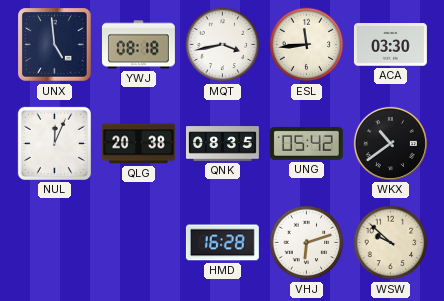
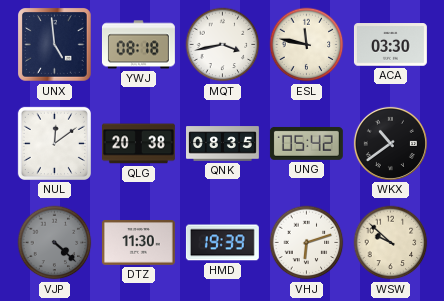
ESL: 11:44 -> 11:47 (307, 45)
NUL: 12:04 -> 12:09 (54, 143)
VJP: none -> 4:22 (55, 243)
DTZ: none -> 11:30 (138, 243)
HMD: 16:28 -> 19:39 (222, 243)
